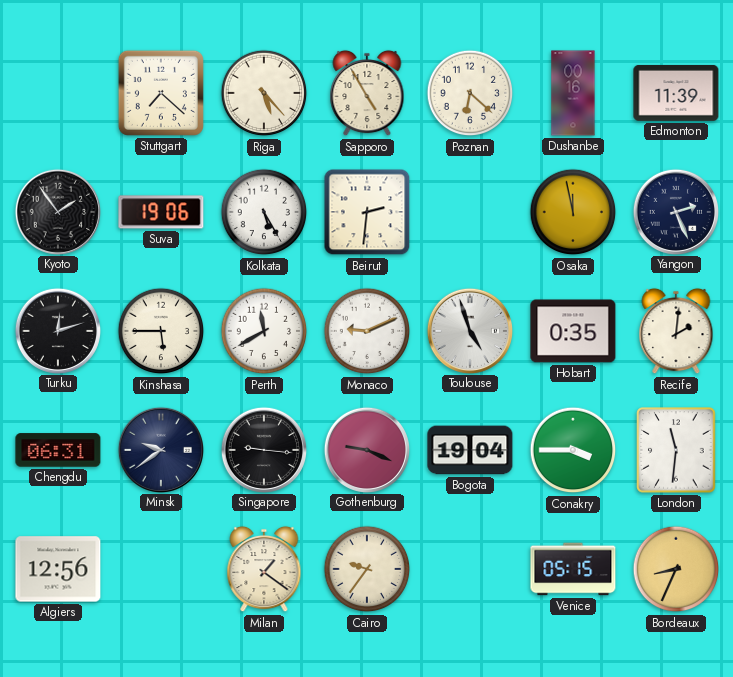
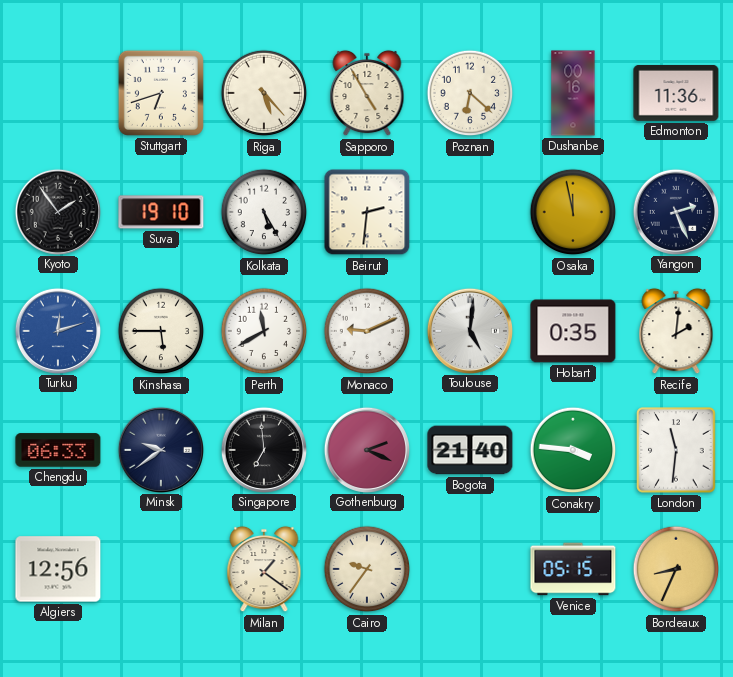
Stuttgart: 7:22 -> 6:42 (161, 93)
Edmonton: 11:39 -> 11:36 (676, 93)
Suva: 19:06 -> 19:10 (161, 212)
Turku dial: black -> blue (57, 330)
Toulouse: 4:57 -> 5:01 (469, 330)
Chengdu: 06:31 -> 06:33 (58, 450)
Singapore: 9:16 -> 6:59 (263, 449)
Gothenburg: 9:19 -> 2:19 (366, 449)
Bogota: 19:04 -> 21:40 (470, 450)
Conakry: 3:45 -> 3:46 (573, 450)
